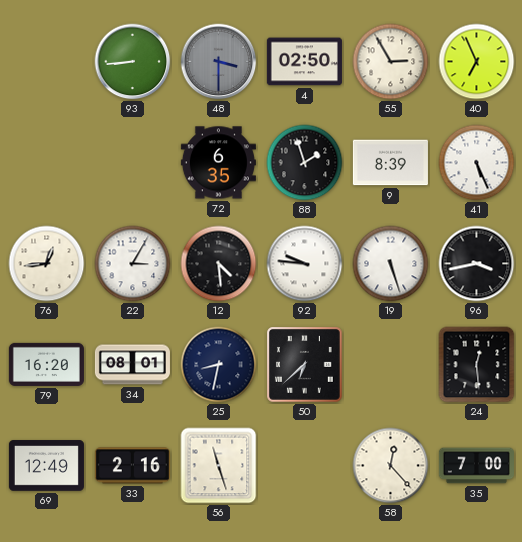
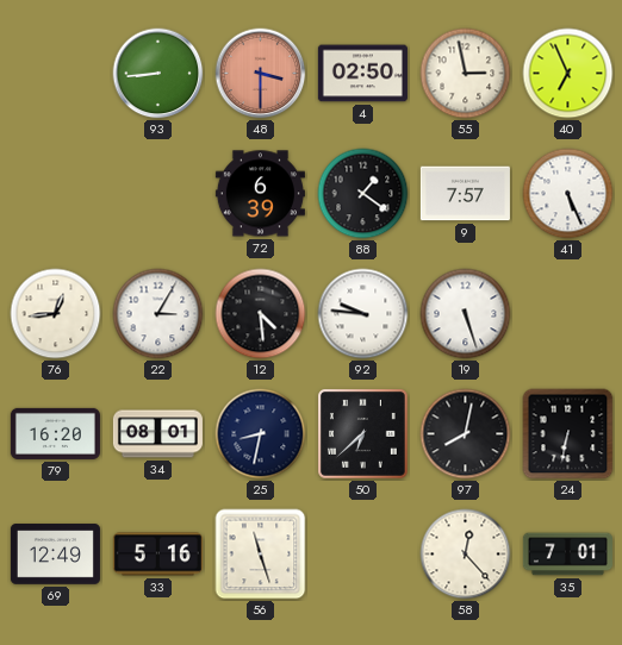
48 dial: grey -> salmon (261, 74)
55: 2:55 -> 2:58 (466, 74)
72: 6:35 -> 6:39 (260, 194)
88: 1:57 -> 1:21 (363, 194)
9: 8:39 -> 7:57 (465, 194)
96: 3:43 -> none (477, 264)
97: none -> 8:02 (466, 434)
24: 12:29 -> 6:32 (568, 434)
33: 2:16 -> 5:16 (157, 555)
35: 7:00 -> 7:01 (567, 555)
